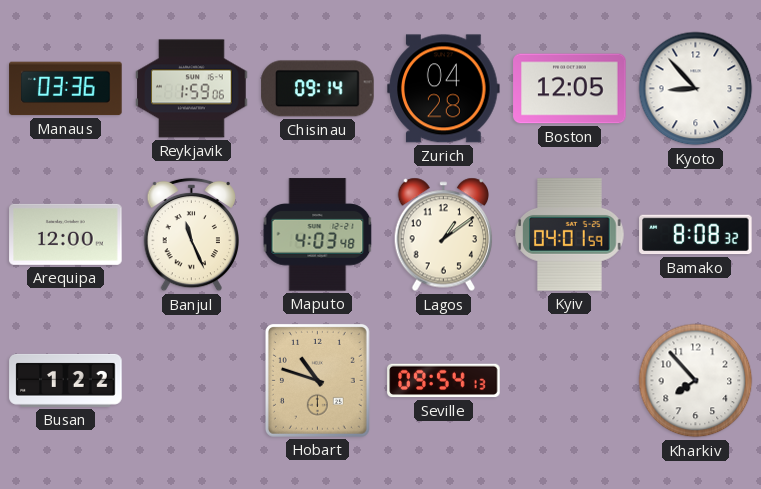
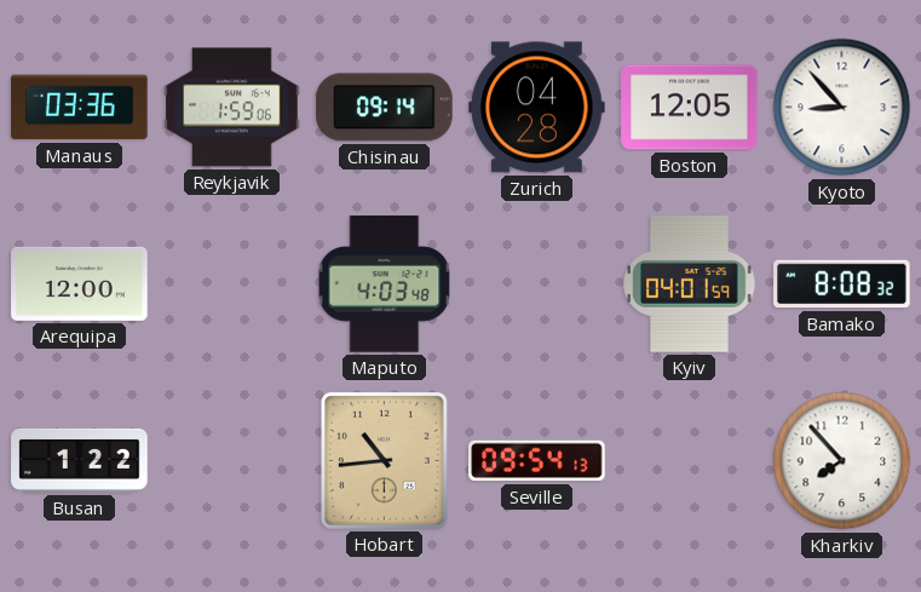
Banjul: 11:26 -> none (191, 235)
Lagos: 1:09 -> none (444, 235)
Hobart: 10:48 -> 10:44 (384, 460)
